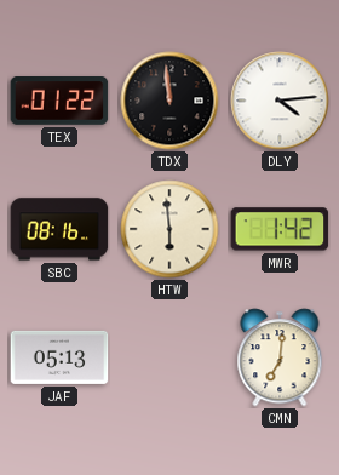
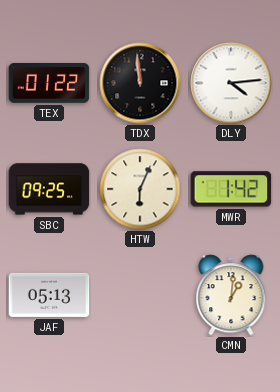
SBC: 08:16 -> 09:25 (49, 189)
HTW: 5:59 -> 6:04 (140, 189)
CMN: 7:01 -> 1:01 (231, 295)
